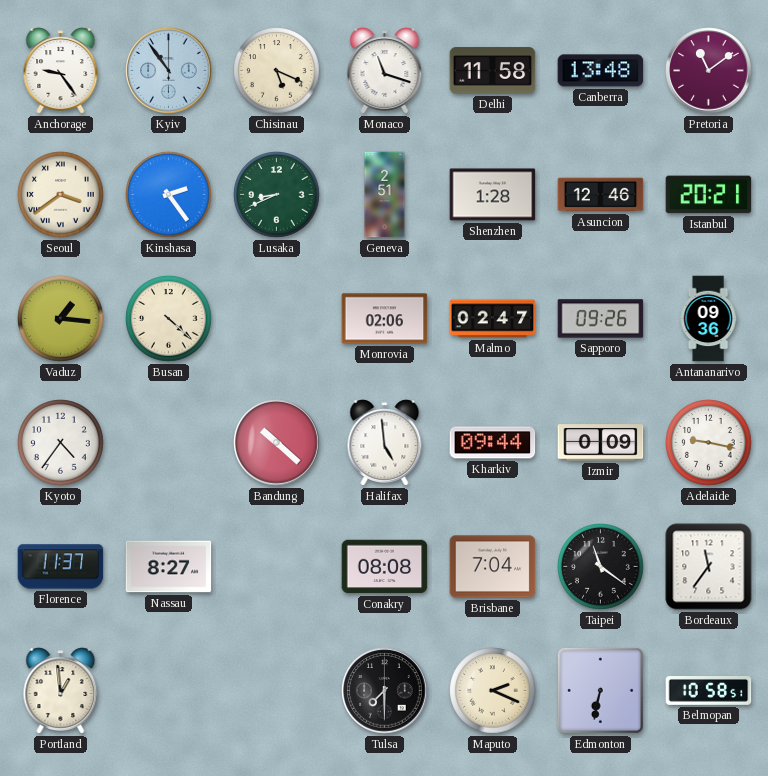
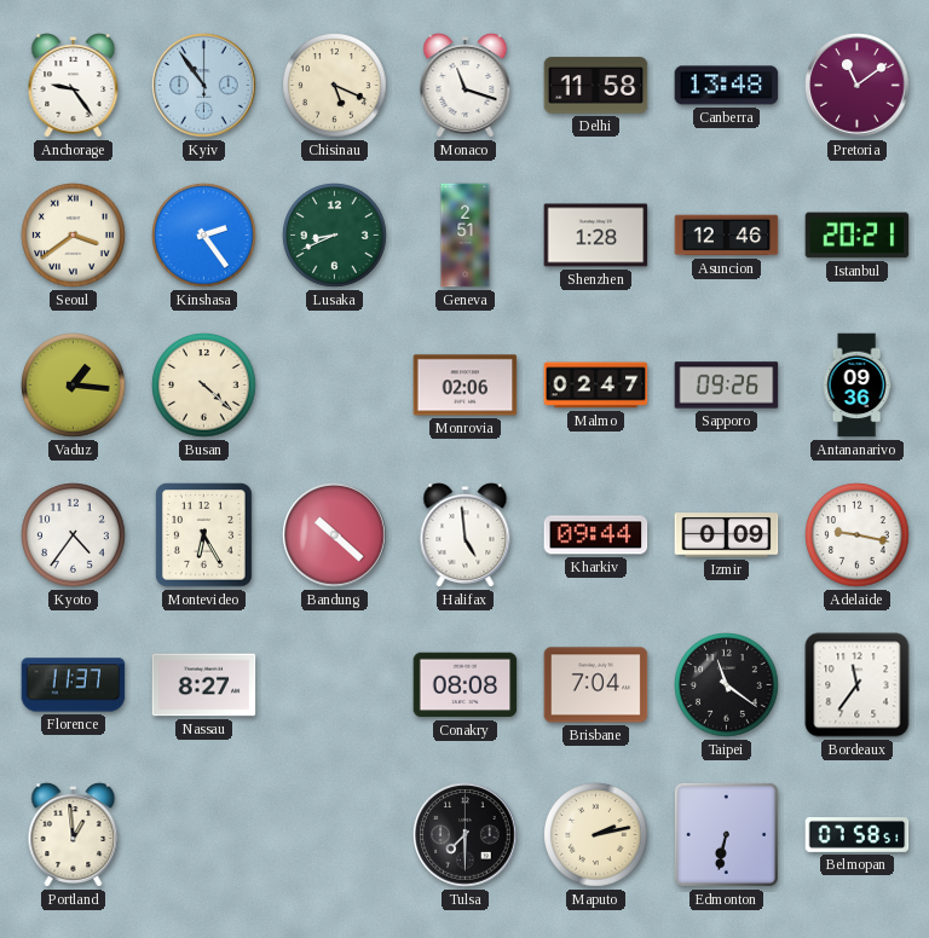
Montevideo: none -> 6:25 (204, 535)
Maputo: 2:19 -> 2:13 (596, 835)
Belmopan: 10:58 -> 07:58 (858, 835)
